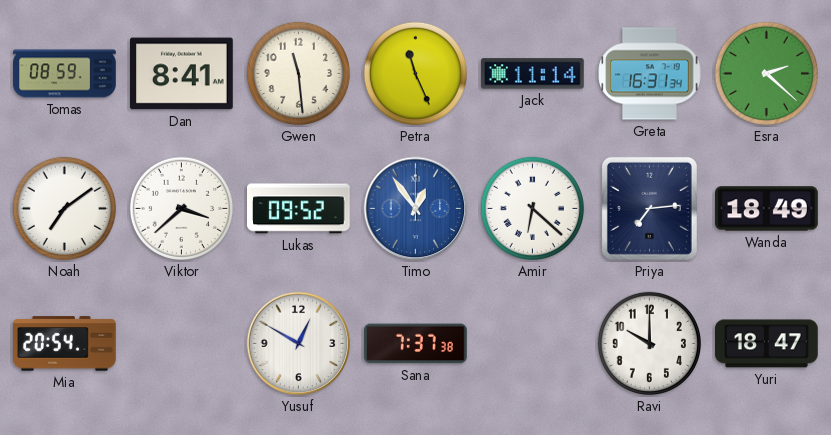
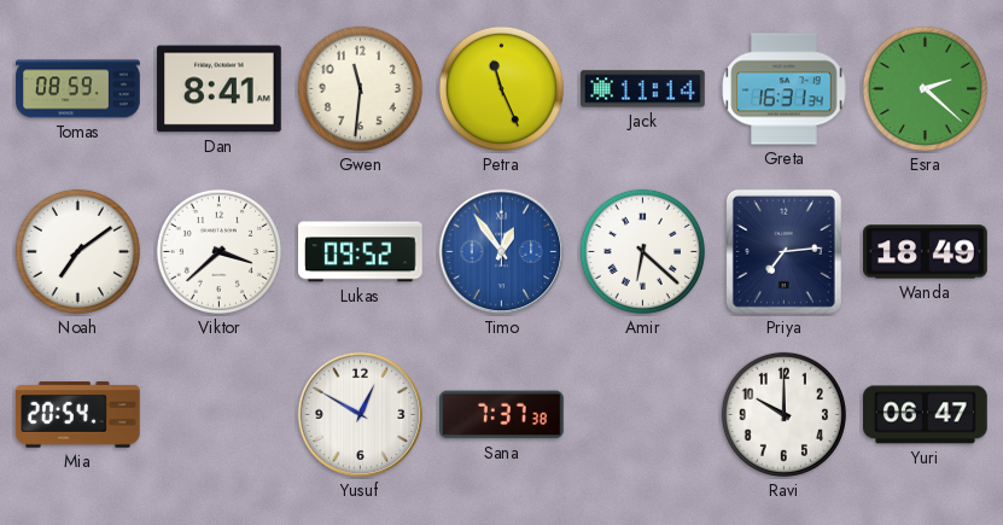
Gwen: 11:29 -> 11:31 (360, 88)
Yuri: 18:47 -> 06:47 (926, 415)
